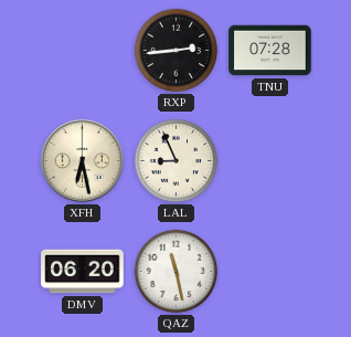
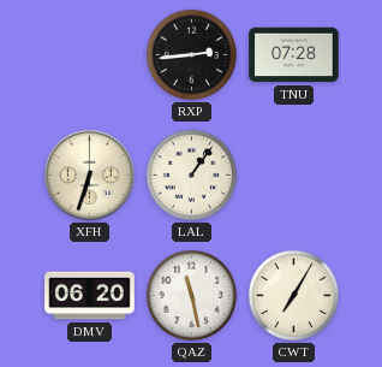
XFH: 6:28 -> 6:33 (89, 174)
LAL: 8:56 -> 1:06 (192, 176)
CWT: none -> 7:05 (294, 296)
